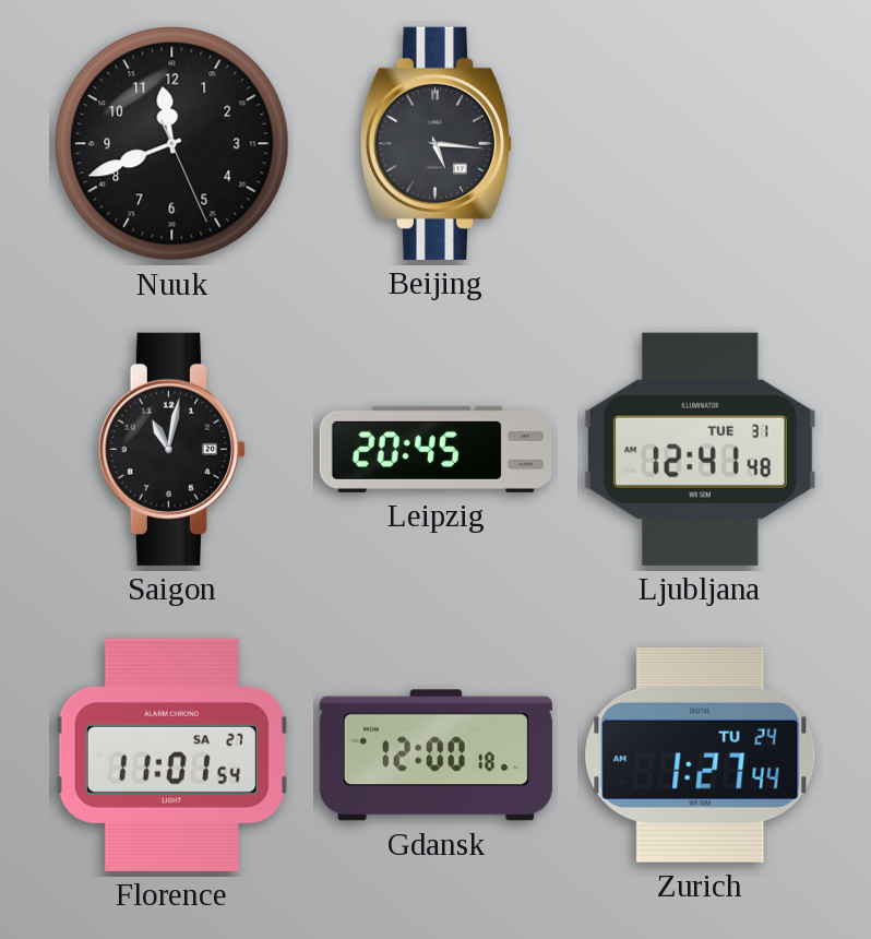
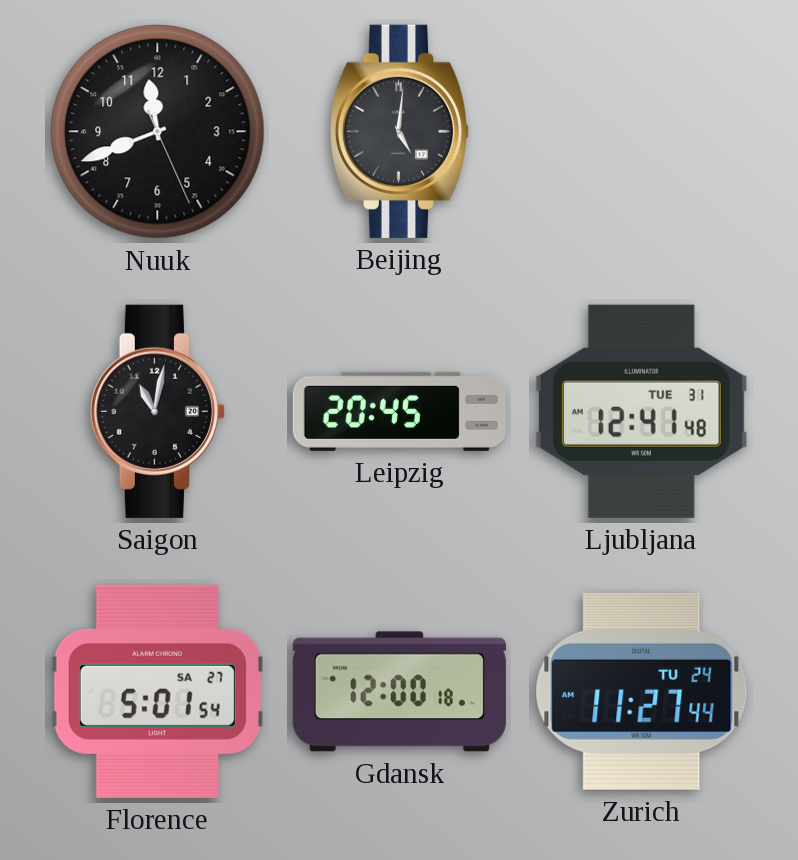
Beijing: 5:16 -> 5:01 (400, 131)
Florence: 11:01 -> 5:01 (157, 691)
Zurich: 1:27 -> 11:27 (642, 691)
